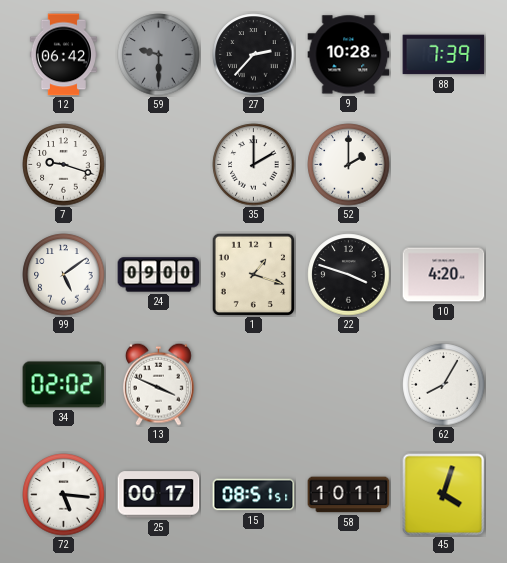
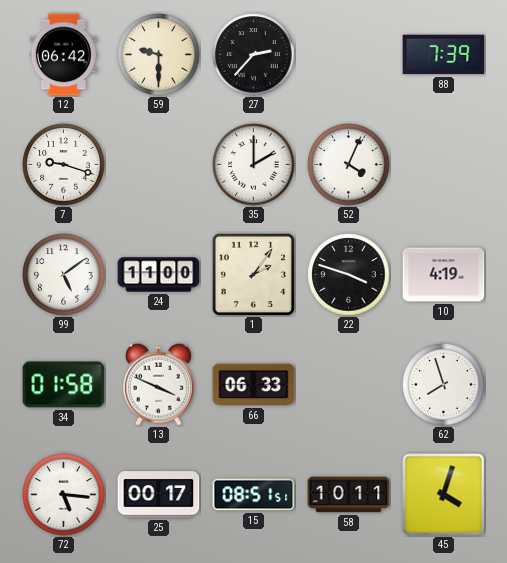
59 dial: grey -> cream (159, 55)
9: 10:28 -> none (349, 55)
52: 2:00 -> 4:04 (349, 165)
24: 09:00 -> 11:00 (159, 275)
1: 1:18 -> 2:06 (253, 274)
10: 4:20 -> 4:19 (444, 275)
34: 02:02 -> 01:58 (64, 385)
66: none -> 06:33 (254, 385)
62: 8:05 -> 7:57 (444, 385)
